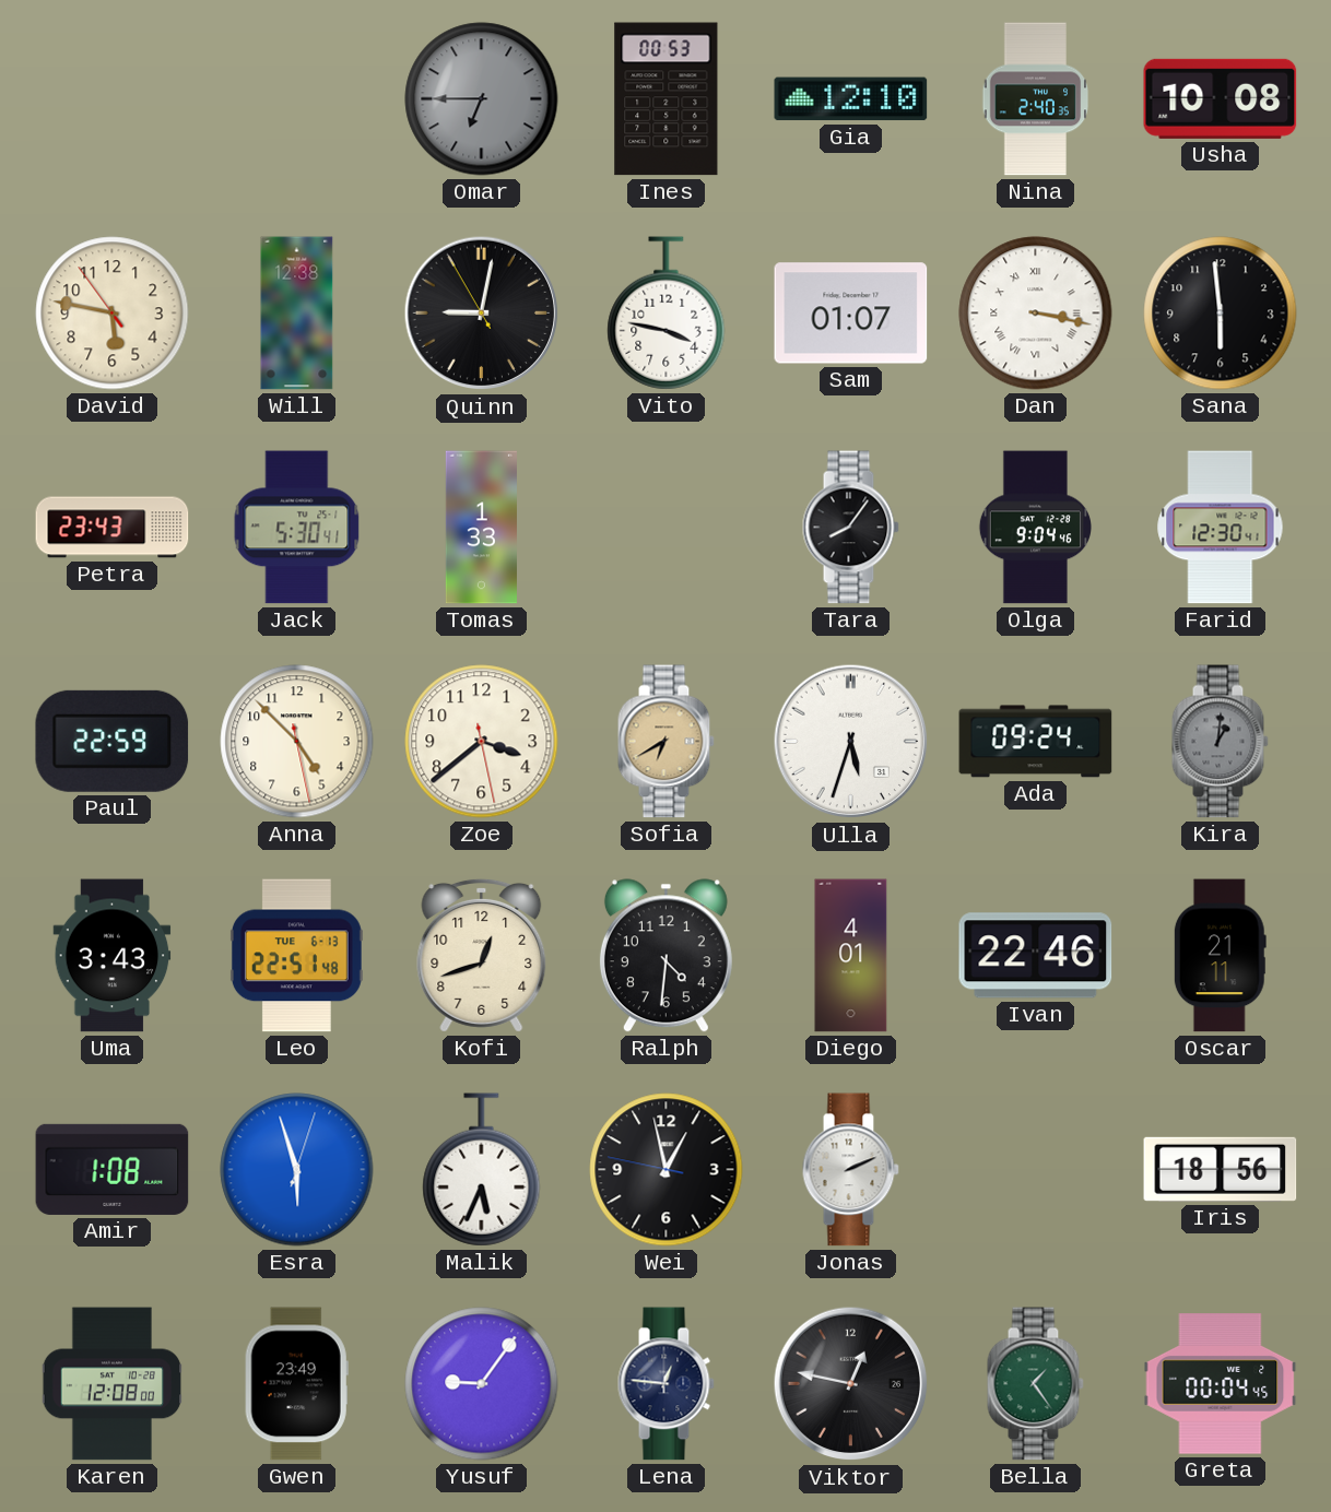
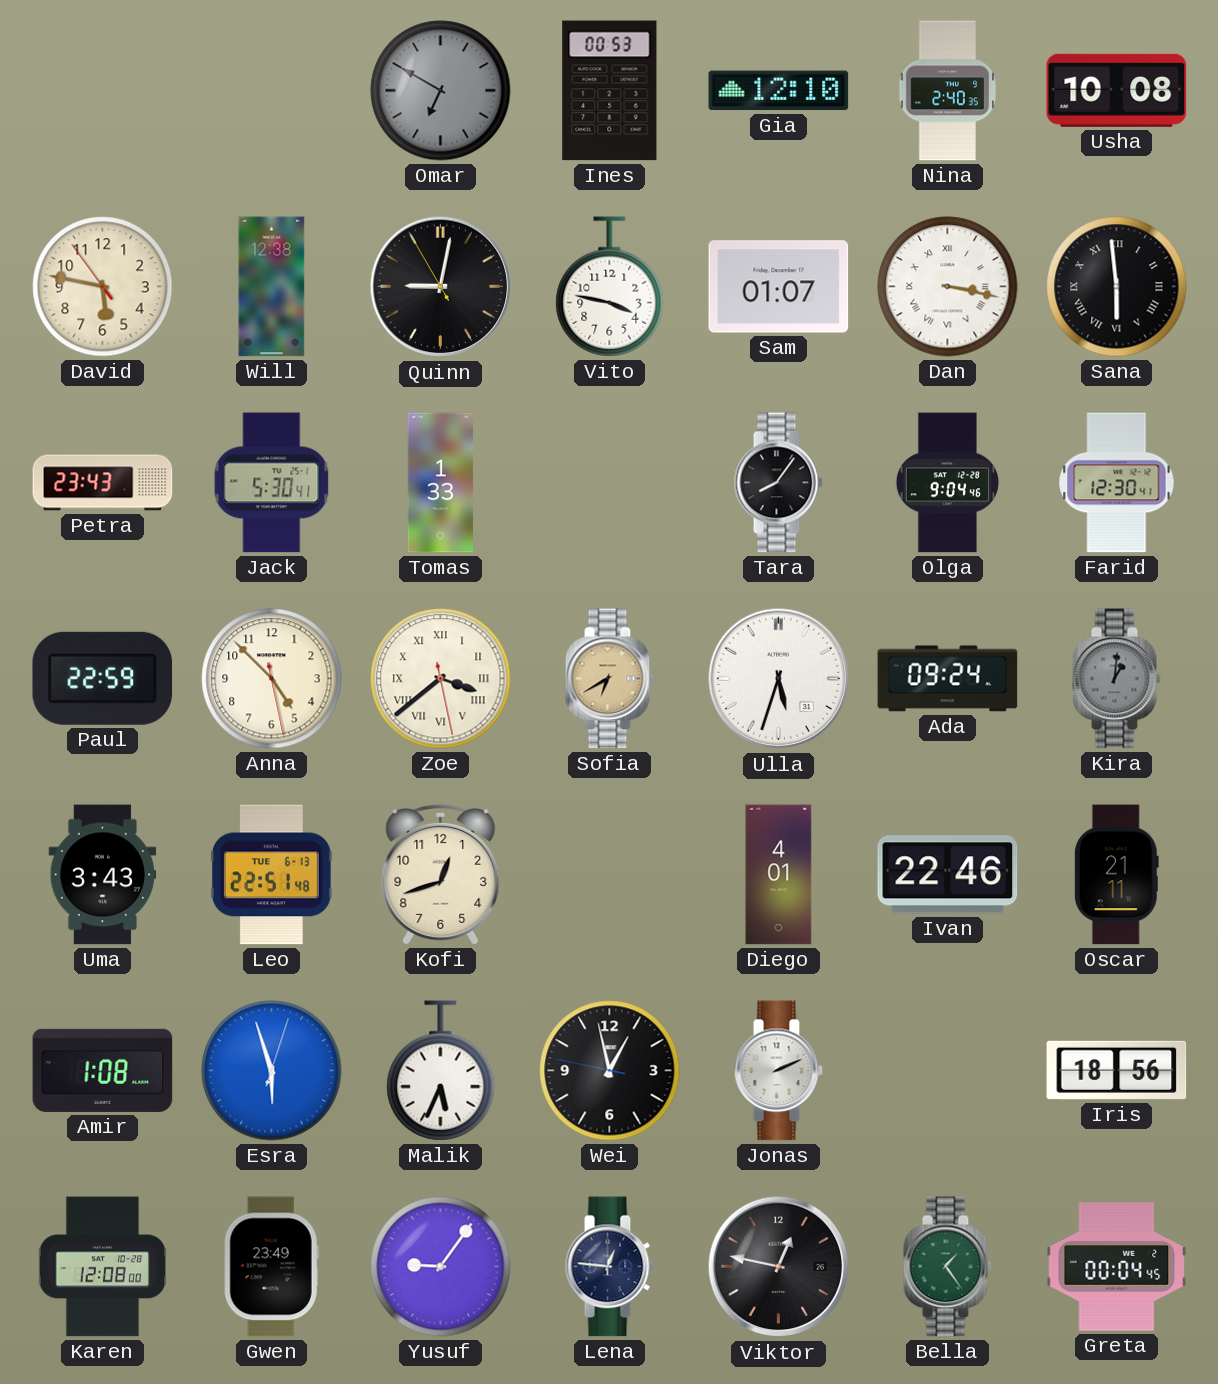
Omar: 6:45 -> 6:50 (441, 91)
Sana numerals: Arabic -> Roman (1117, 287)
Zoe numerals: Arabic -> Roman (441, 679)
Ralph: 4:31 -> none (665, 956)
